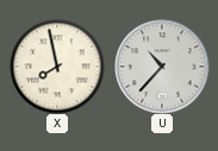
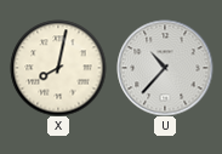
X: 7:58 -> 8:02 (58, 68)
